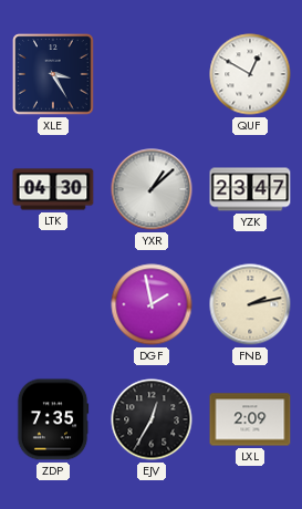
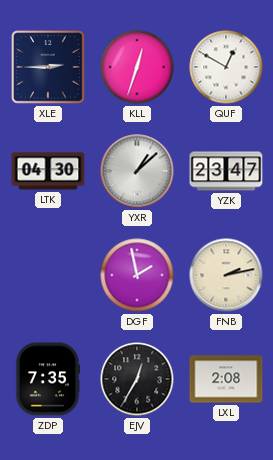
XLE: 3:25 -> 2:45 (48, 67)
KLL: none -> 12:33 (137, 67)
LXL: 2:09 -> 2:08 (226, 379)
